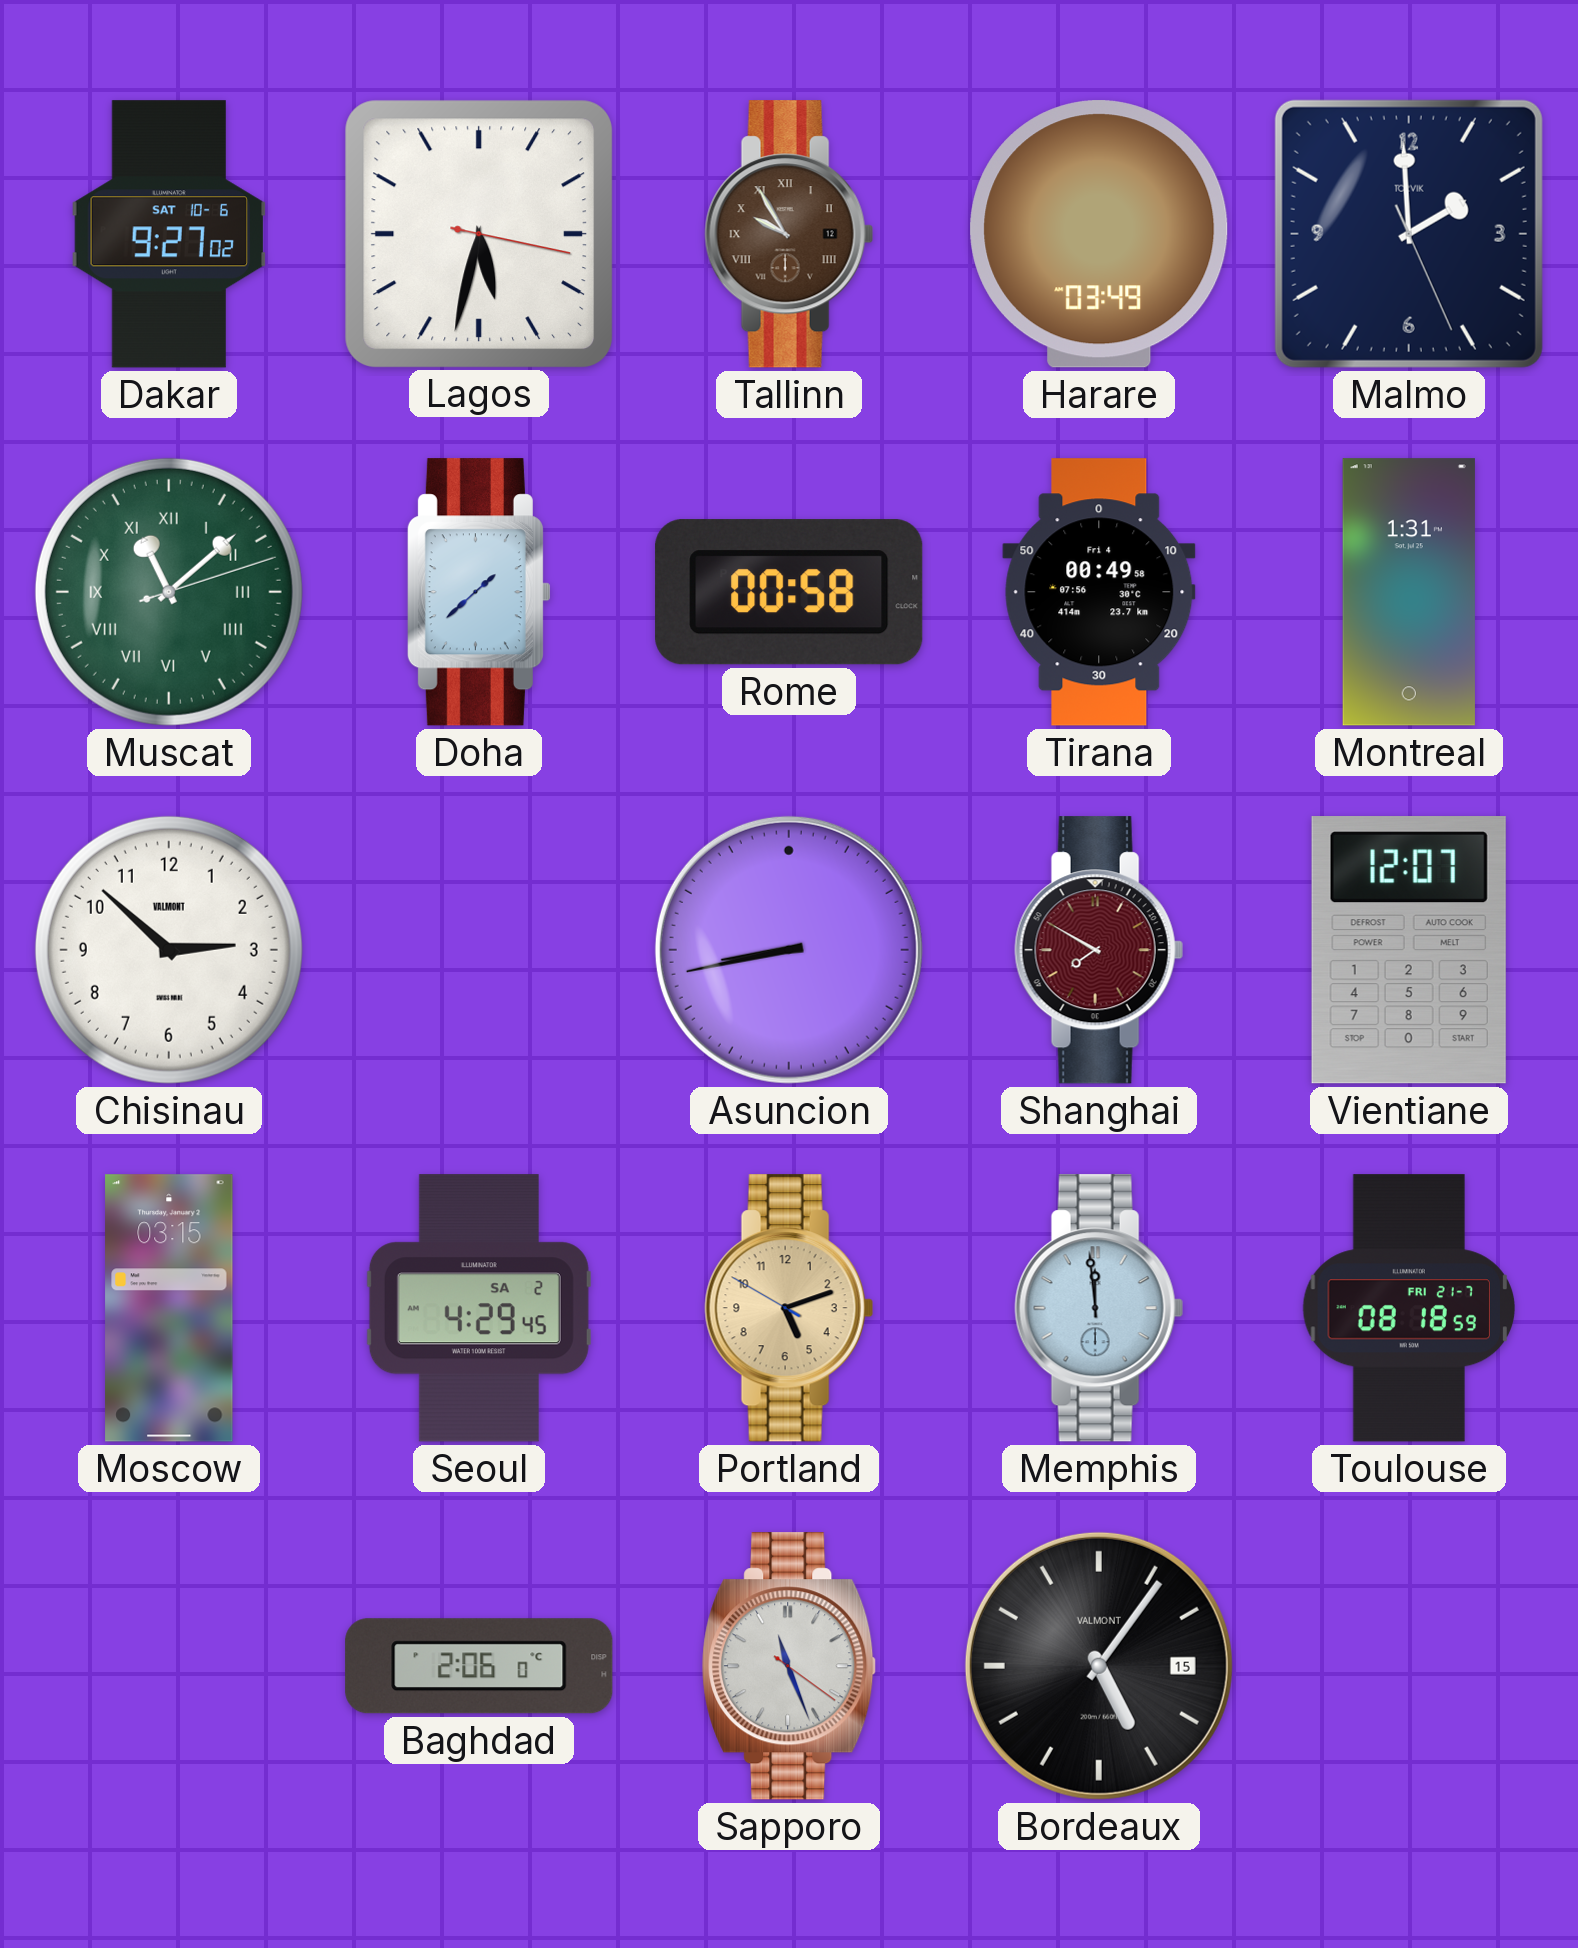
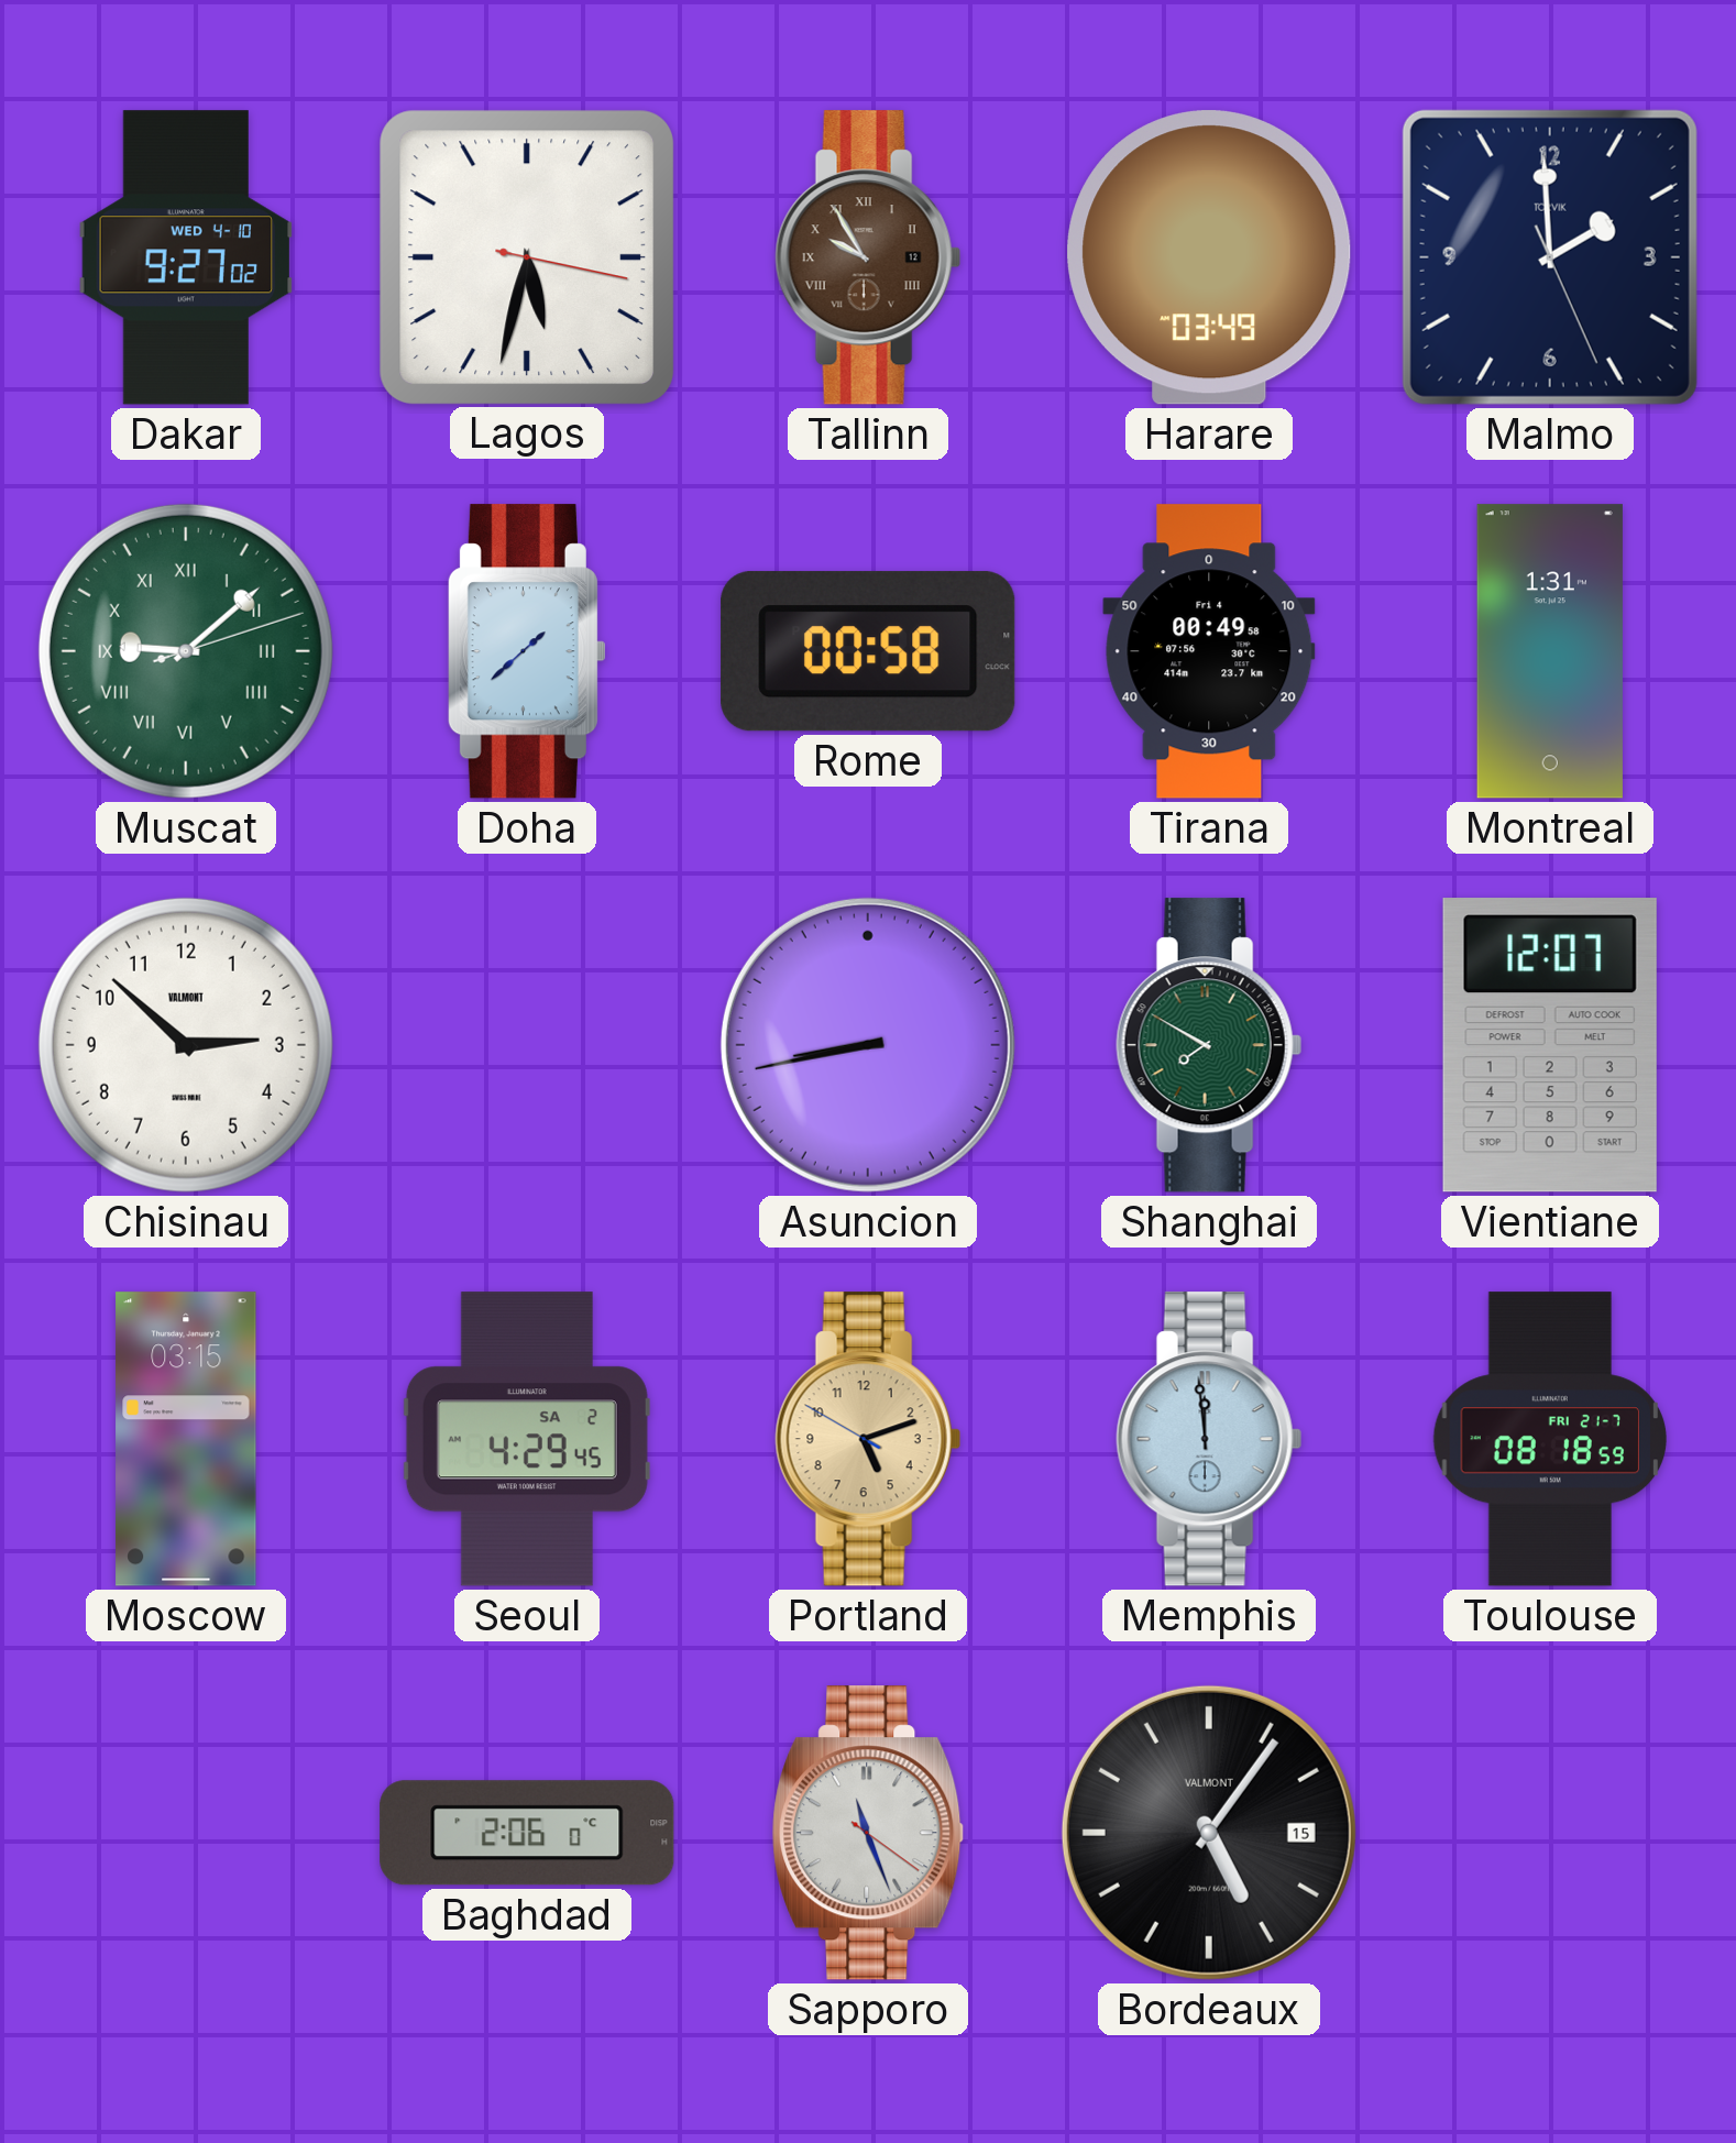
Dakar date: SAT 10-6 -> WED 4-10 (186, 257)
Muscat: 11:08 -> 9:08 (186, 651)
Shanghai dial: burgundy -> green (1209, 1045)
